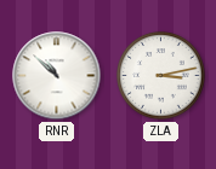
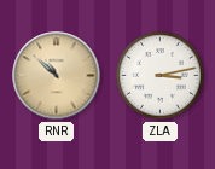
RNR dial: white -> champagne (57, 76)
